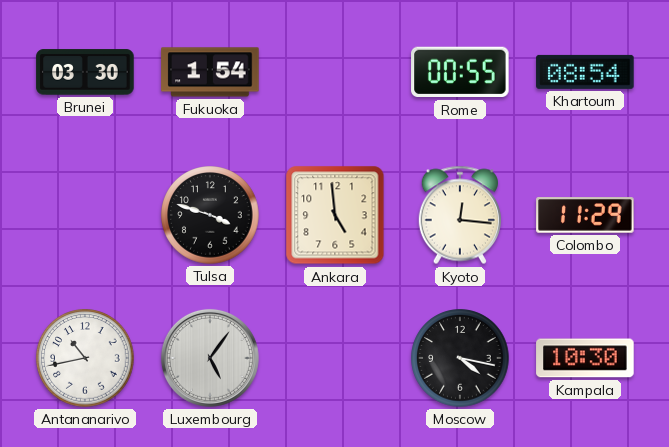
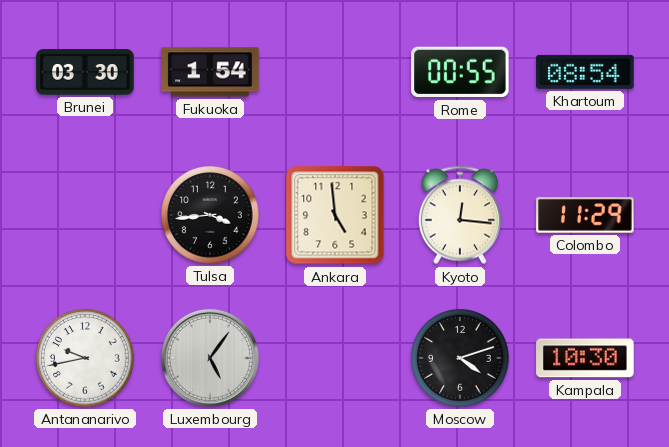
Tulsa: 3:48 -> 3:44 (210, 215)
Antananarivo: 10:43 -> 9:43 (85, 358)
Moscow: 4:17 -> 4:12 (460, 358)
